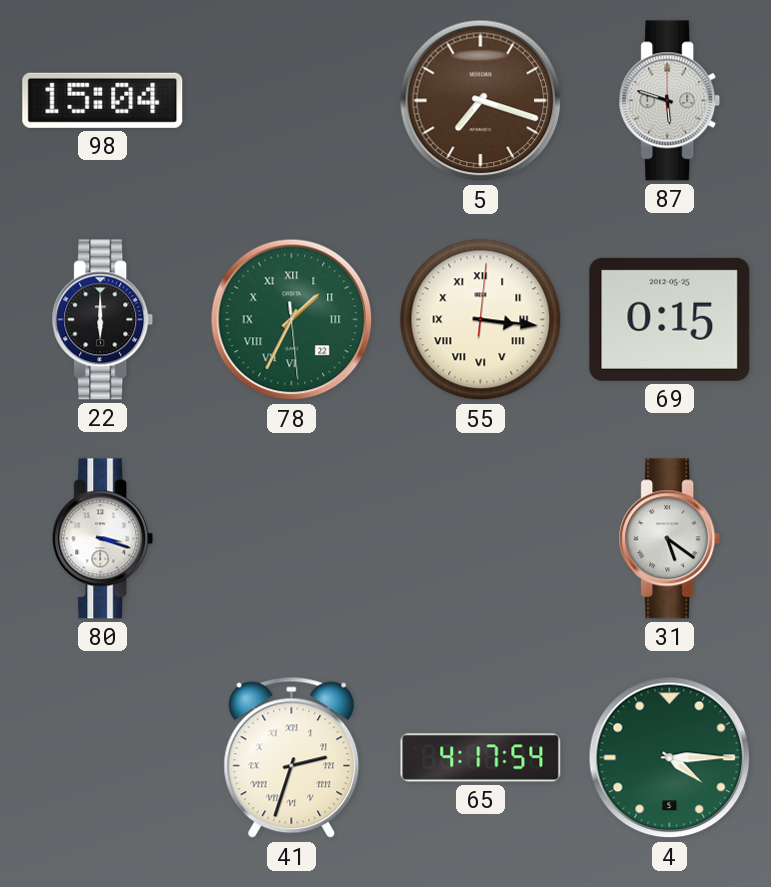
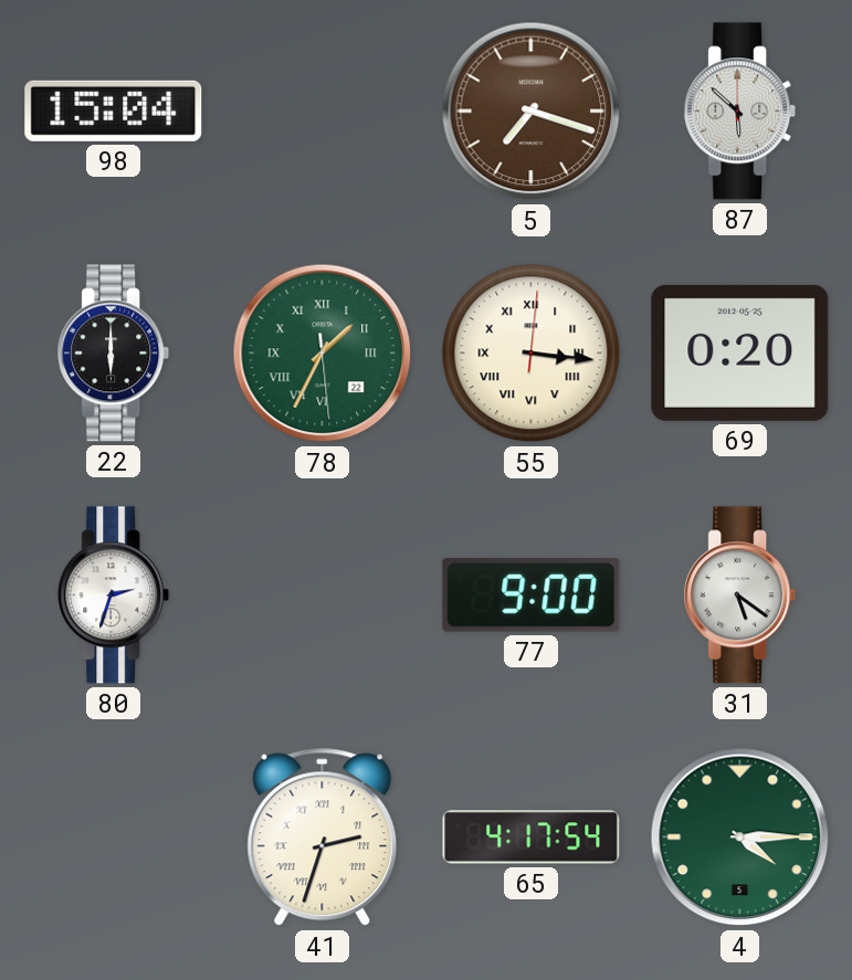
87: 5:48 -> 5:52 (740, 112)
69: 0:15 -> 0:20 (740, 352)
80: 3:18 -> 2:33 (114, 596)
77: none -> 9:00 (532, 596)
